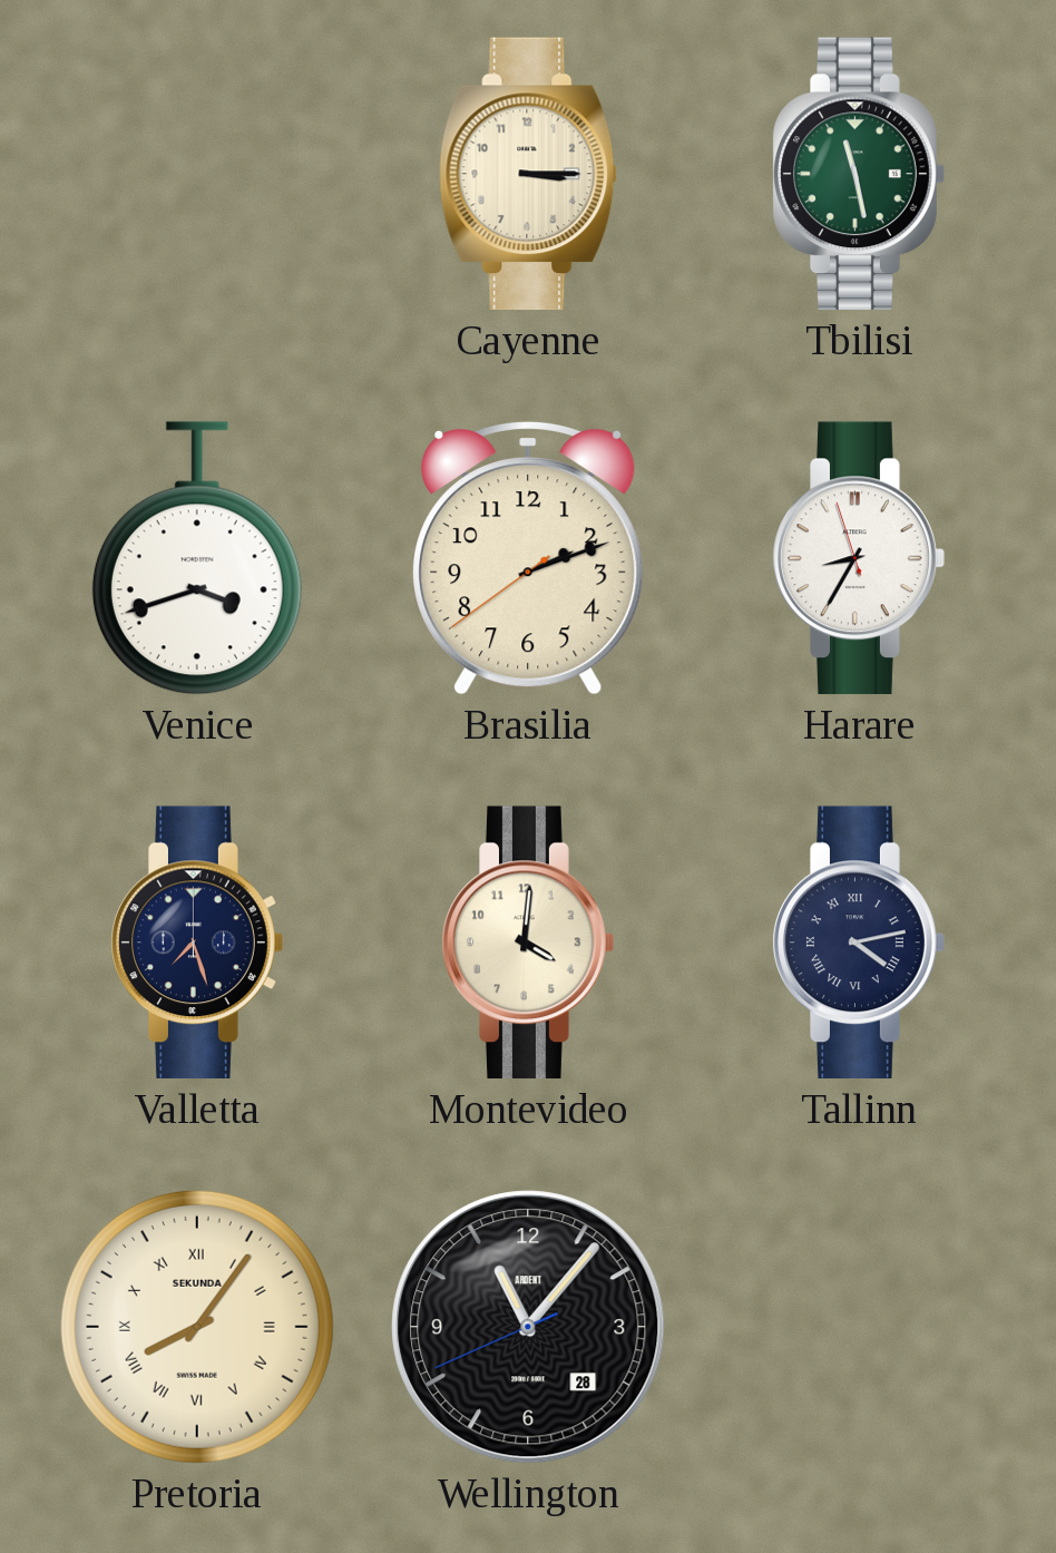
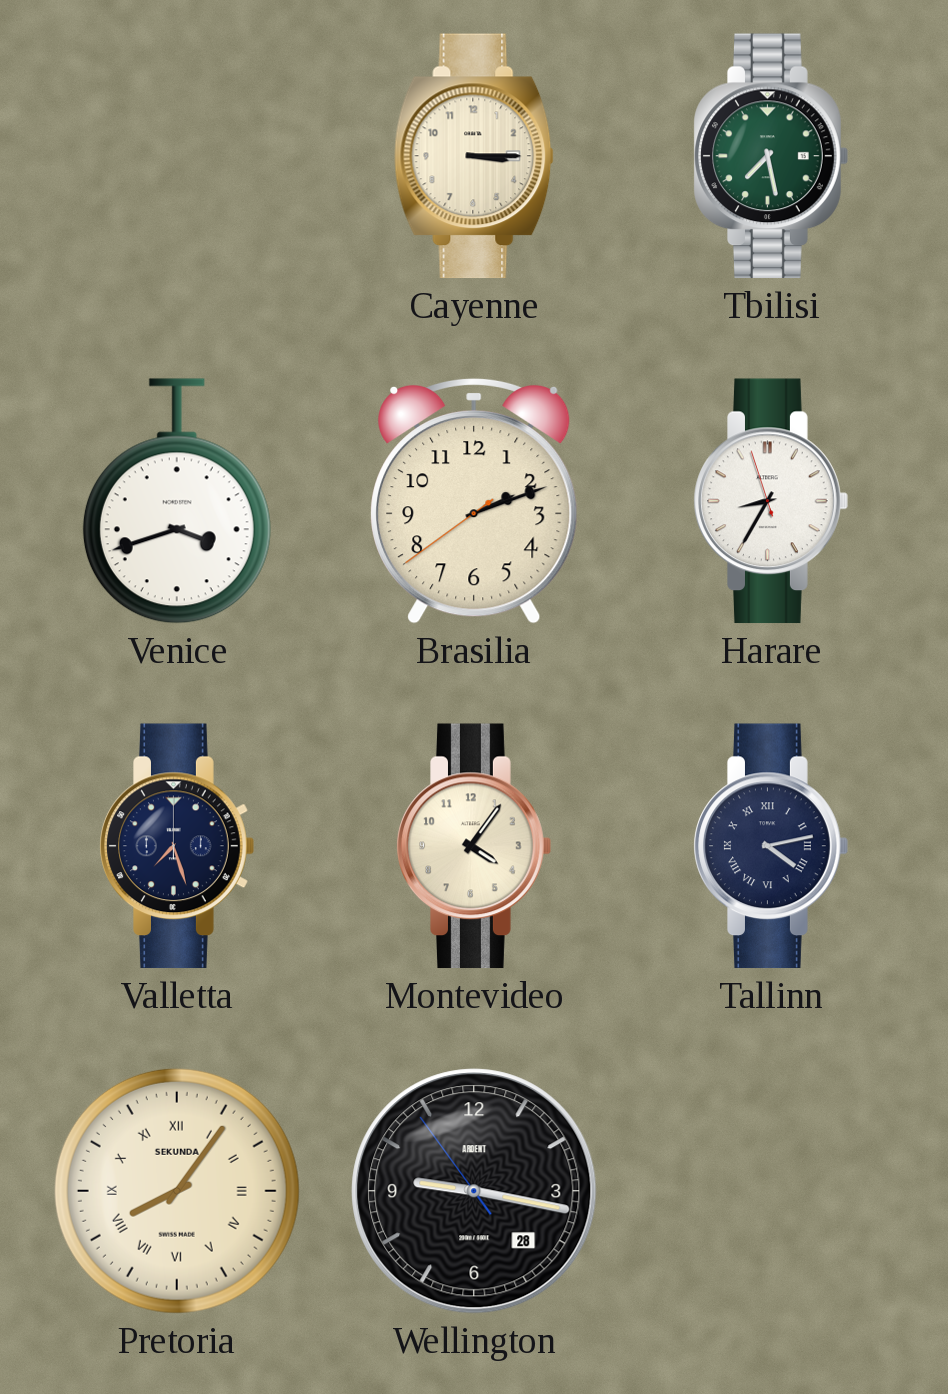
Tbilisi: 11:28 -> 7:28 (771, 156)
Montevideo: 4:01 -> 4:06 (474, 846)
Wellington: 11:06 -> 9:16 (474, 1191)
